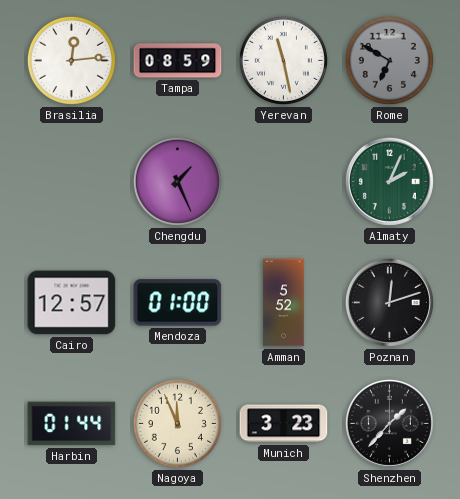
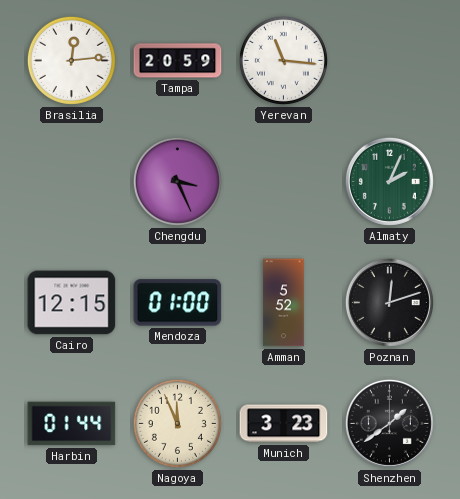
Tampa: 08:59 -> 20:59 (178, 61)
Yerevan: 11:28 -> 11:16 (283, 60)
Rome: 6:50 -> none (389, 60)
Chengdu: 1:26 -> 3:26 (177, 181)
Cairo: 12:57 -> 12:15 (72, 303)
Shenzhen: 1:37 -> 1:39 (389, 423)
